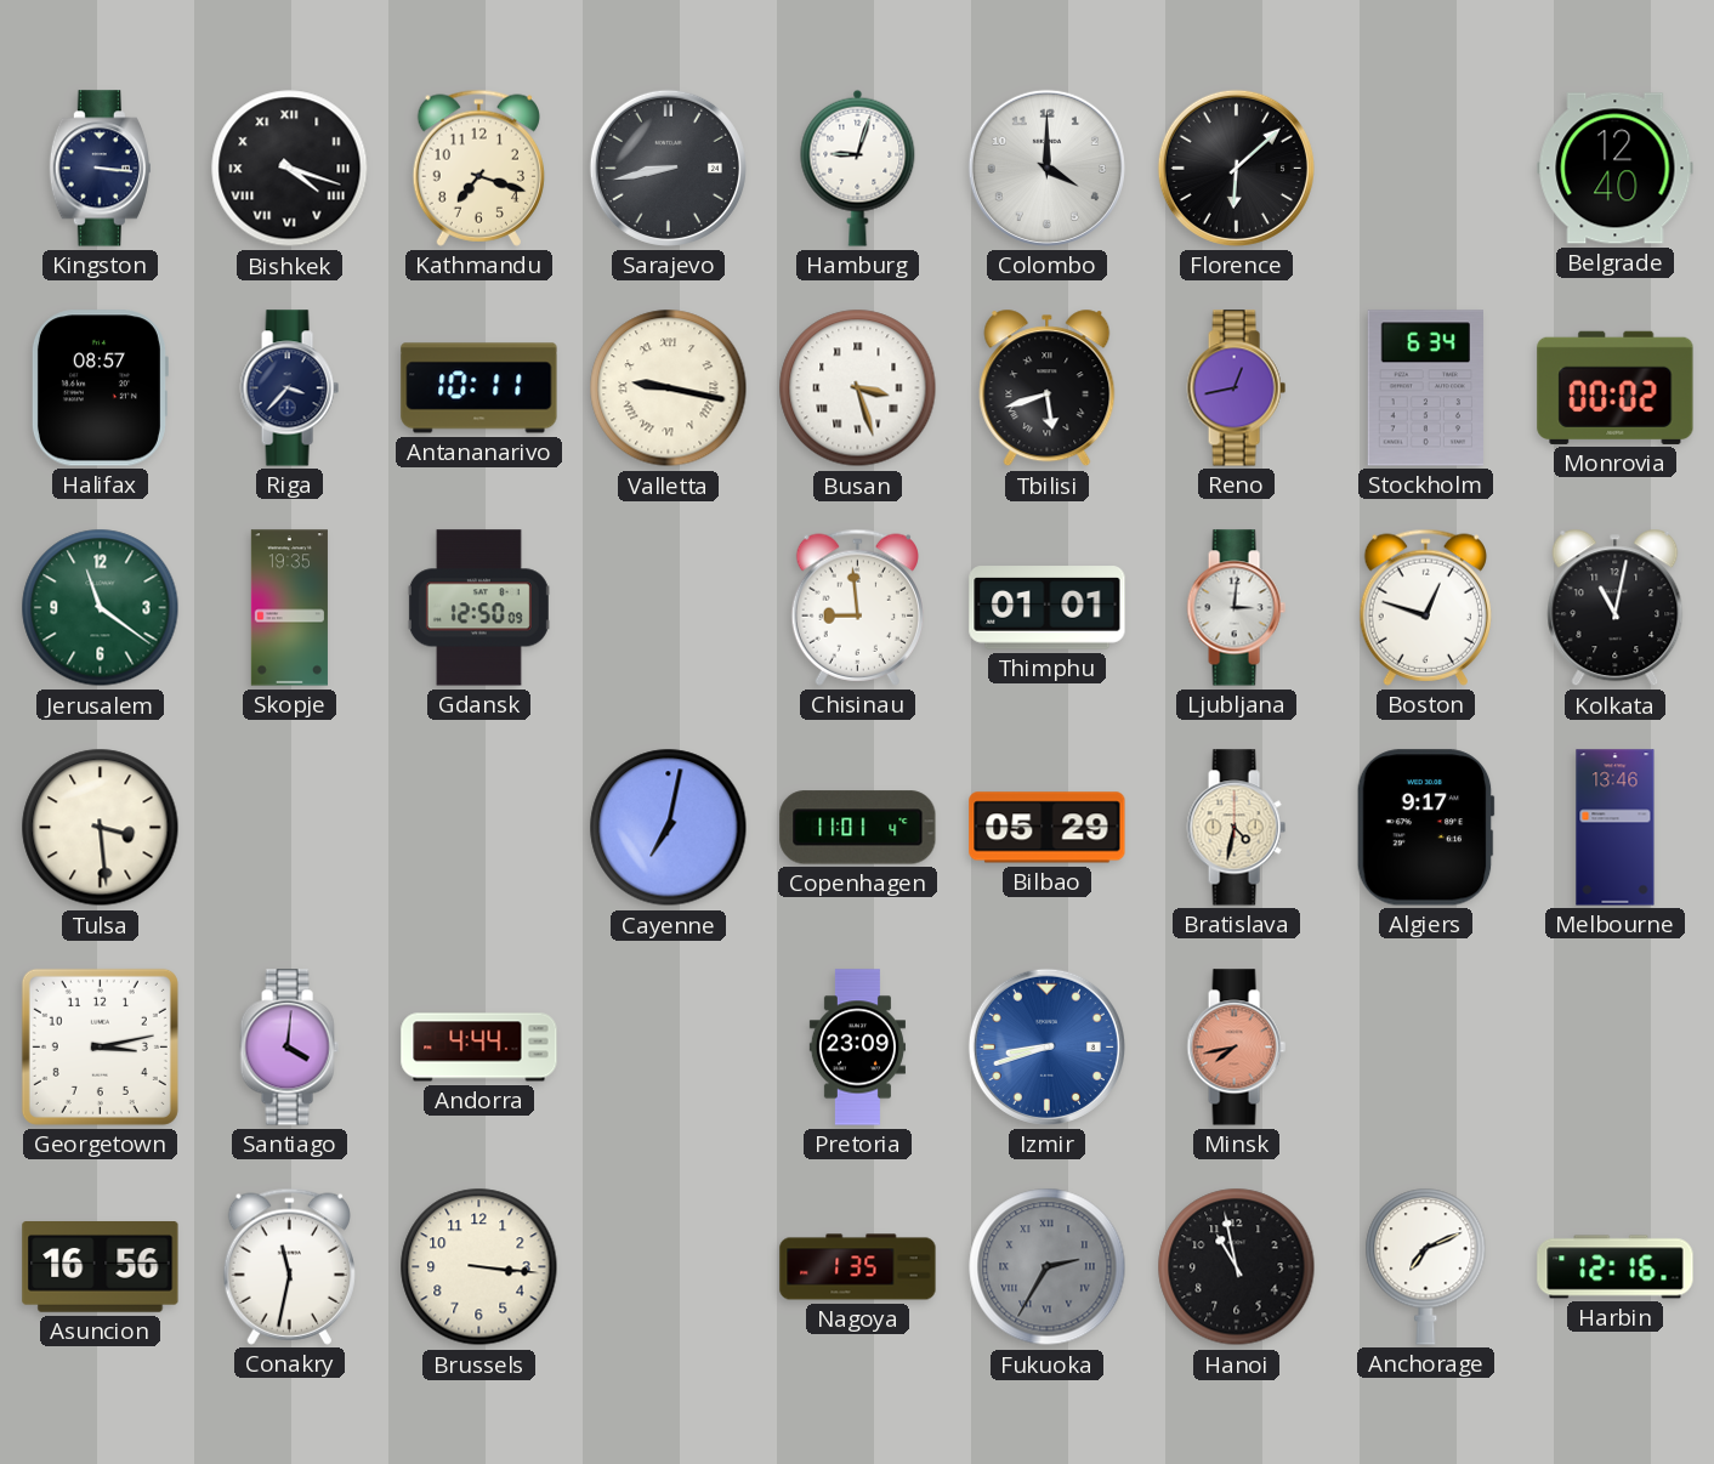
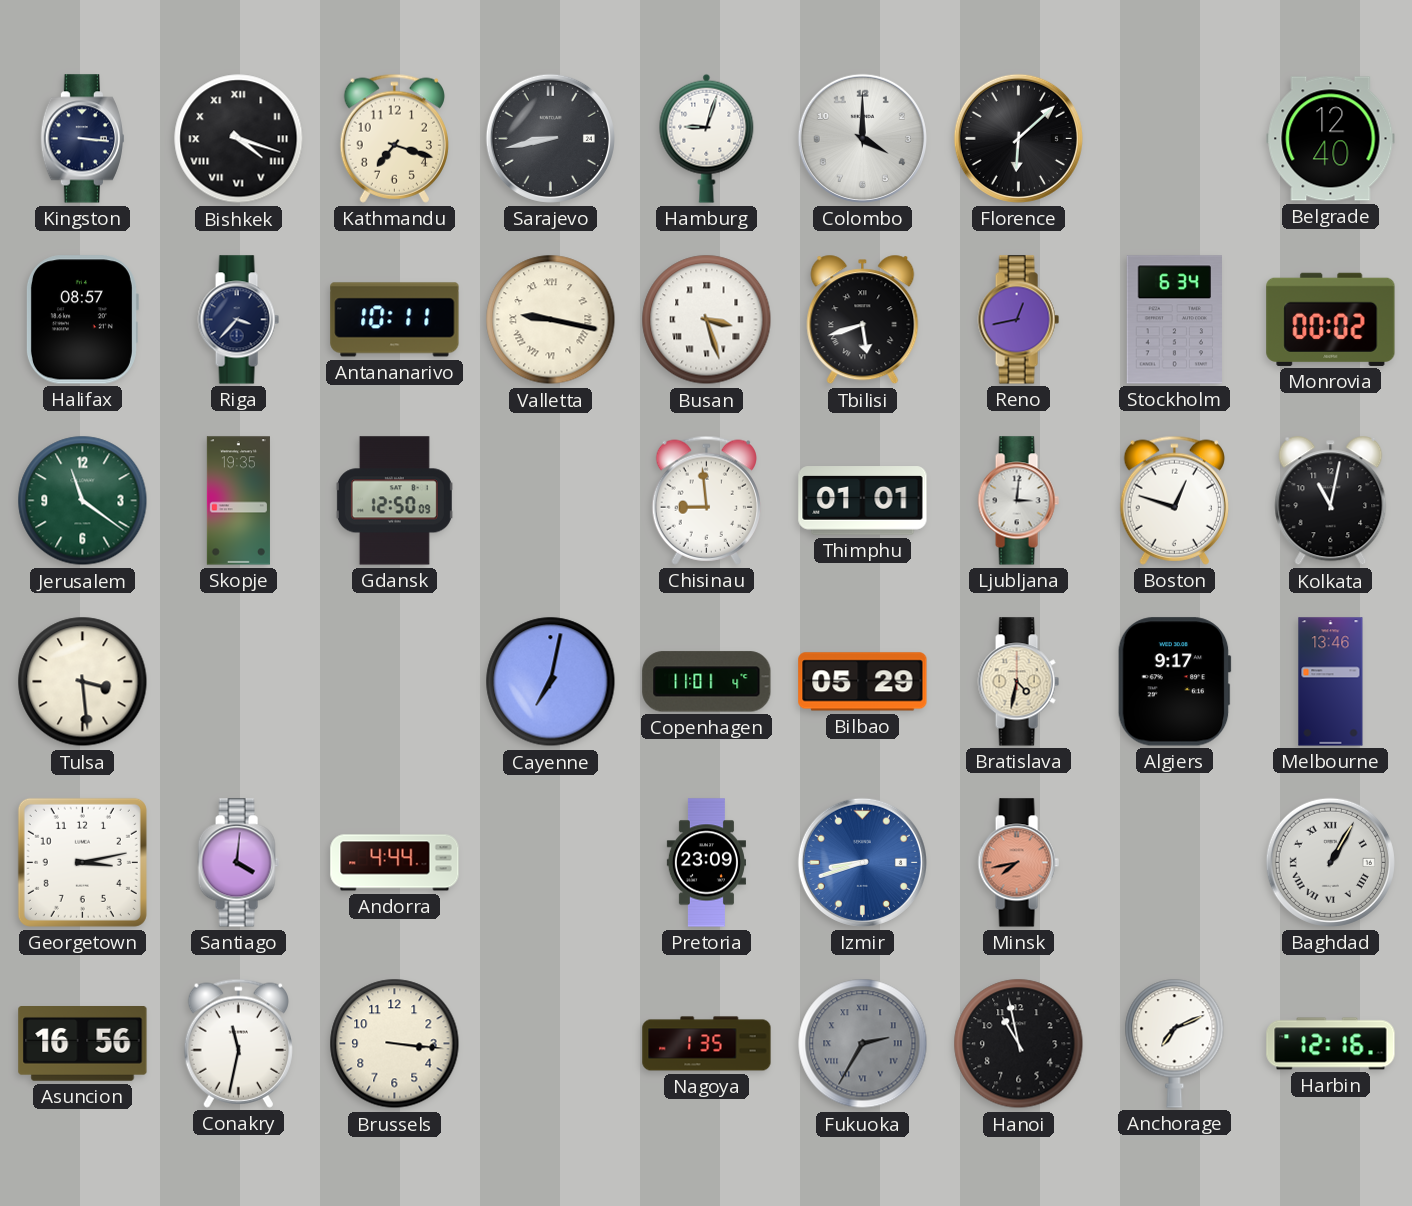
Baghdad: none -> 1:05 (1330, 862)
